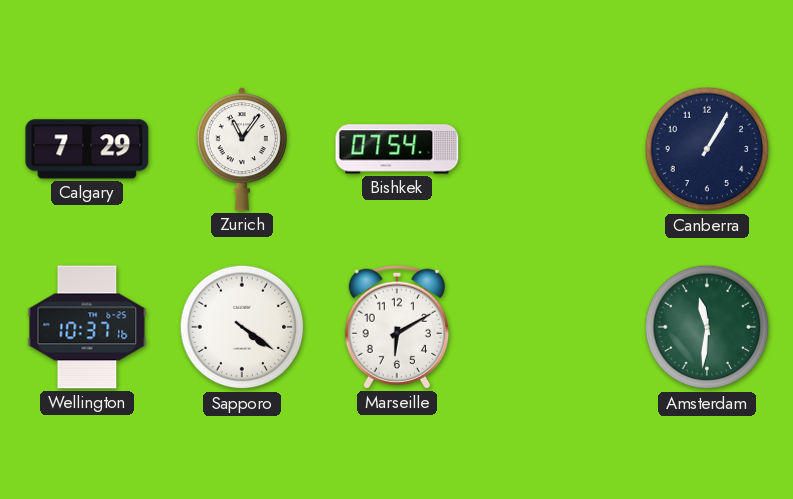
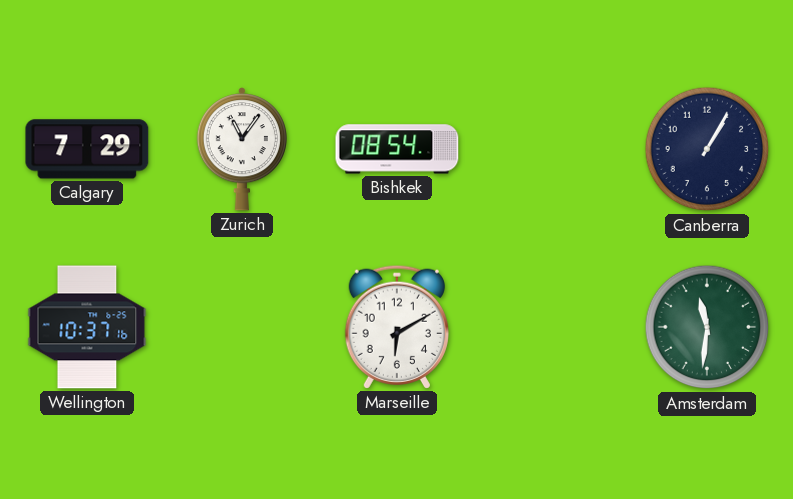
Bishkek: 07:54 -> 08:54 (397, 149)
Sapporo: 4:21 -> none (242, 327)
